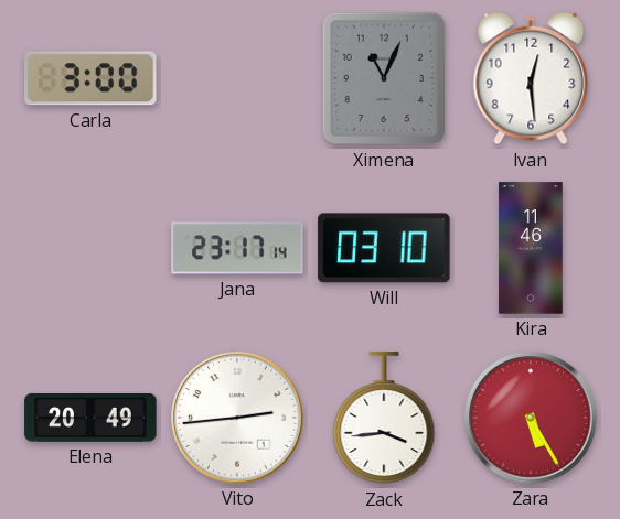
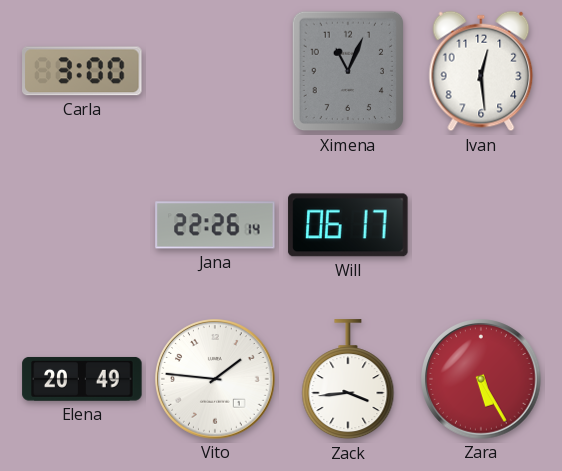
Jana: 23:17 -> 22:26 (215, 225)
Will: 03:10 -> 06:17 (348, 225)
Kira: 11:46 -> none (531, 248)
Vito: 2:44 -> 1:46 (215, 379)
